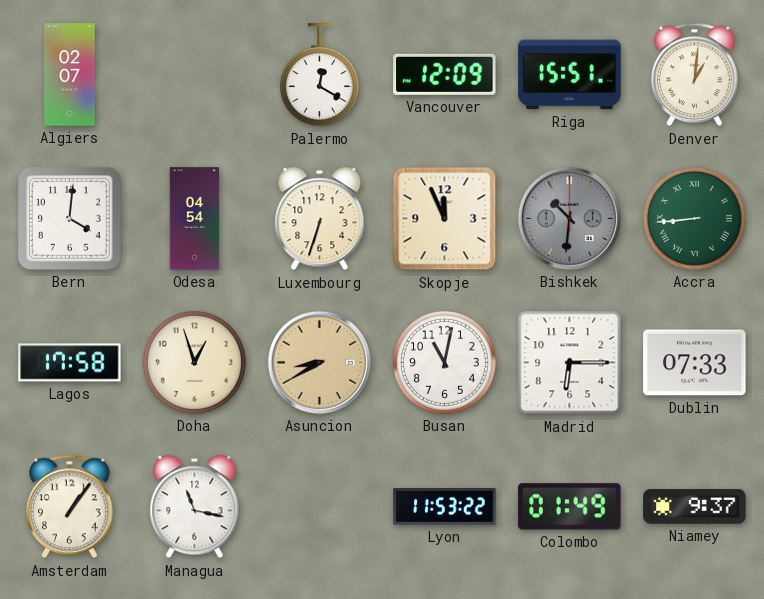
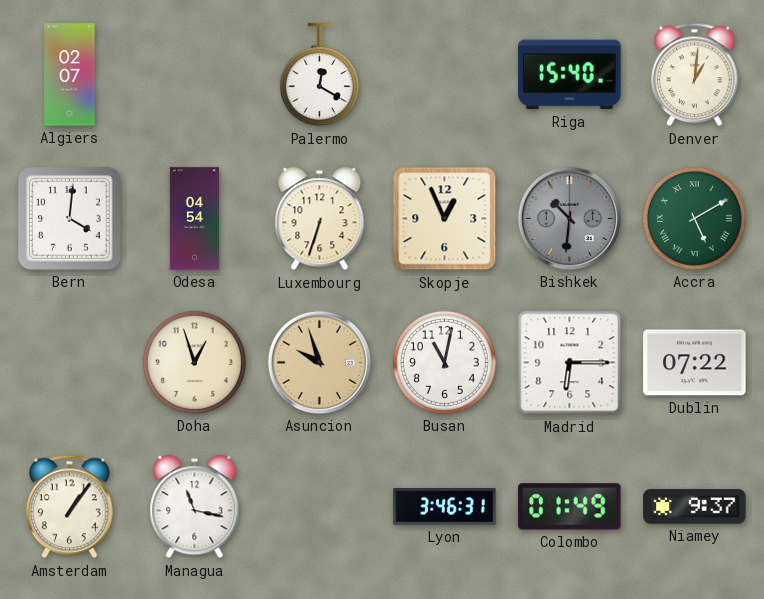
Vancouver: 12:09 -> none (445, 74)
Riga: 15:51 -> 15:40 (570, 75)
Skopje: 11:56 -> 12:56 (445, 219)
Accra: 8:44 -> 5:10 (694, 218)
Lagos: 17:58 -> none (70, 363)
Asuncion: 8:40 -> 9:57 (319, 362)
Dublin: 07:33 -> 07:22 (695, 363)
Lyon: 11:53 -> 3:46 (445, 507)
